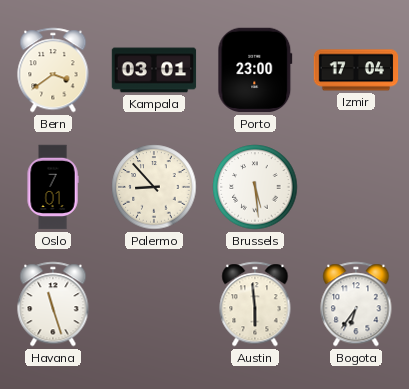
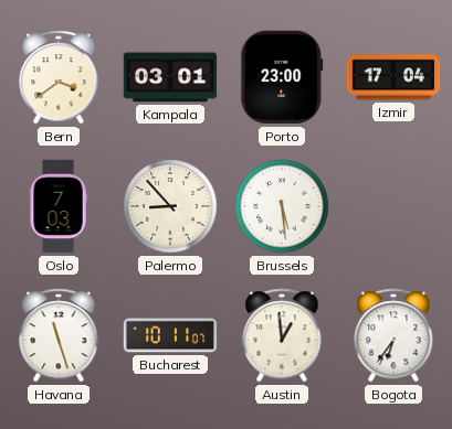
Oslo: 7:01 -> 7:03 (59, 206)
Bucharest: none -> 10:11 (170, 335)
Austin: 5:59 -> 12:59 (282, 335)
